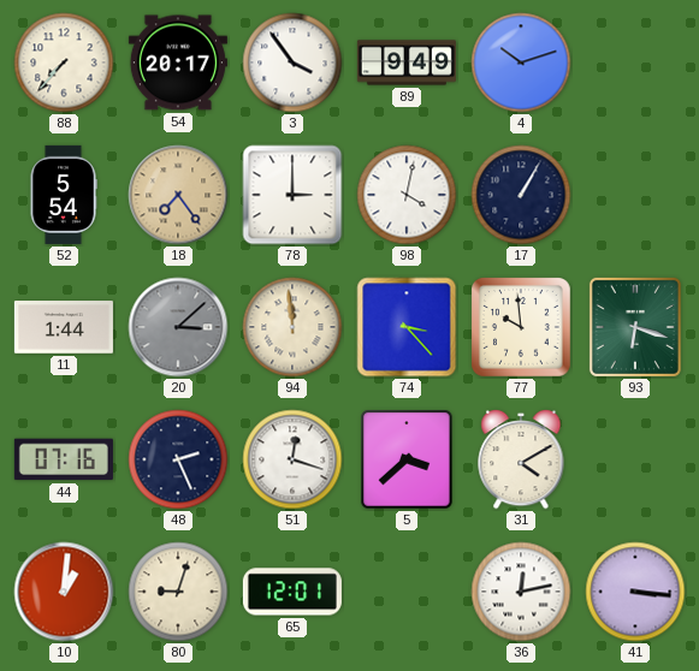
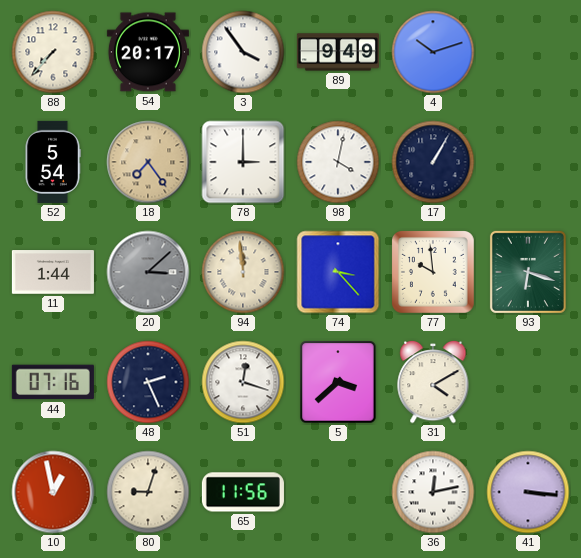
10: 1:01 -> 12:58 (53, 492)
65: 12:01 -> 11:56 (243, 492)
